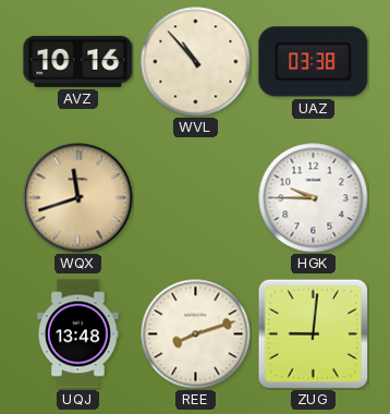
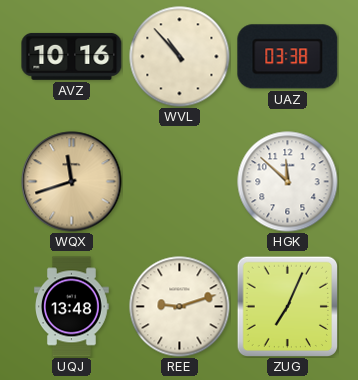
HGK: 9:45 -> 11:52 (288, 182)
REE: 8:12 -> 9:12 (180, 307)
ZUG: 9:01 -> 7:04 (287, 306)
